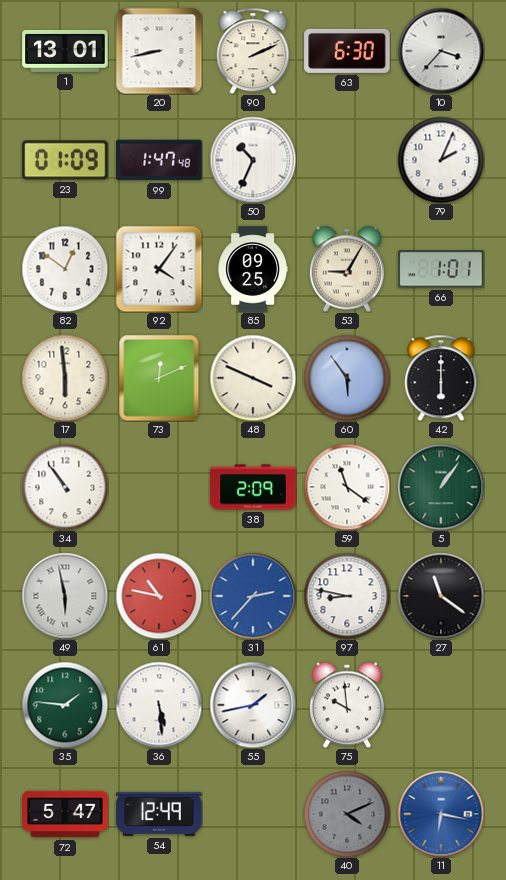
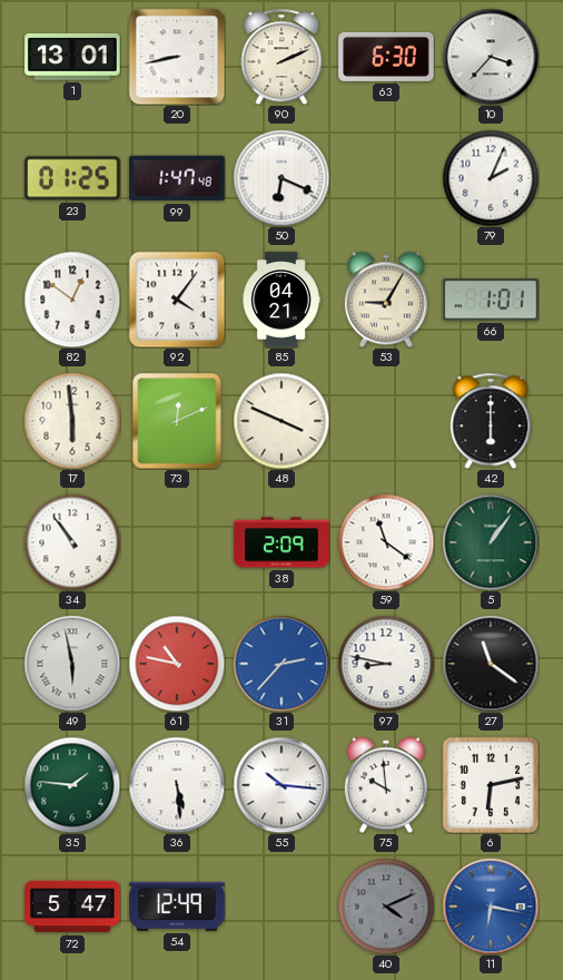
23: 01:09 -> 01:25 (72, 178)
50: 10:34 -> 6:19 (281, 178)
85: 09:25 -> 04:21 (281, 300)
60: 5:54 -> none (347, 378)
55: 1:43 -> 10:16 (281, 785)
6: none -> 6:13 (491, 785)
